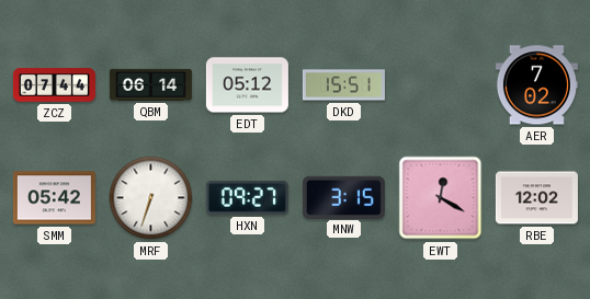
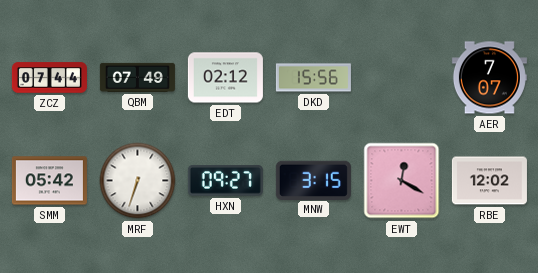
QBM: 06:14 -> 07:49 (137, 77)
EDT: 05:12 -> 02:12 (225, 78)
DKD: 15:51 -> 15:56 (313, 78)
AER: 7:02 -> 7:07 (489, 78)
